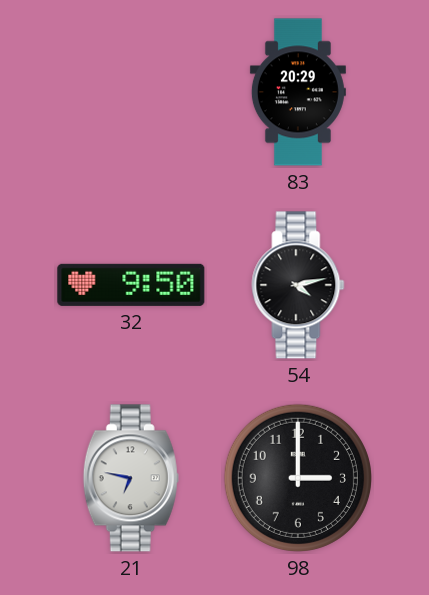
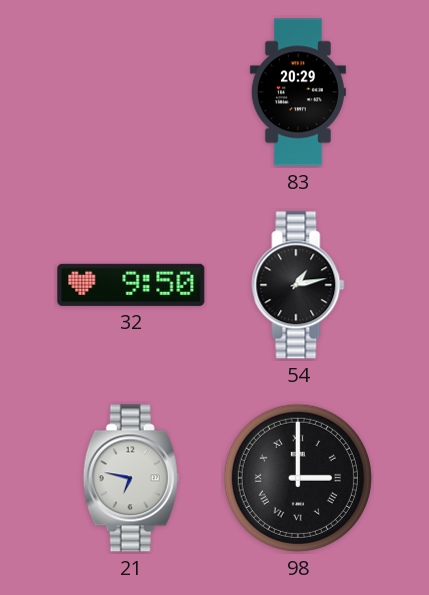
54: 4:13 -> 1:13 (298, 285)
98 numerals: Arabic -> Roman (298, 478)
